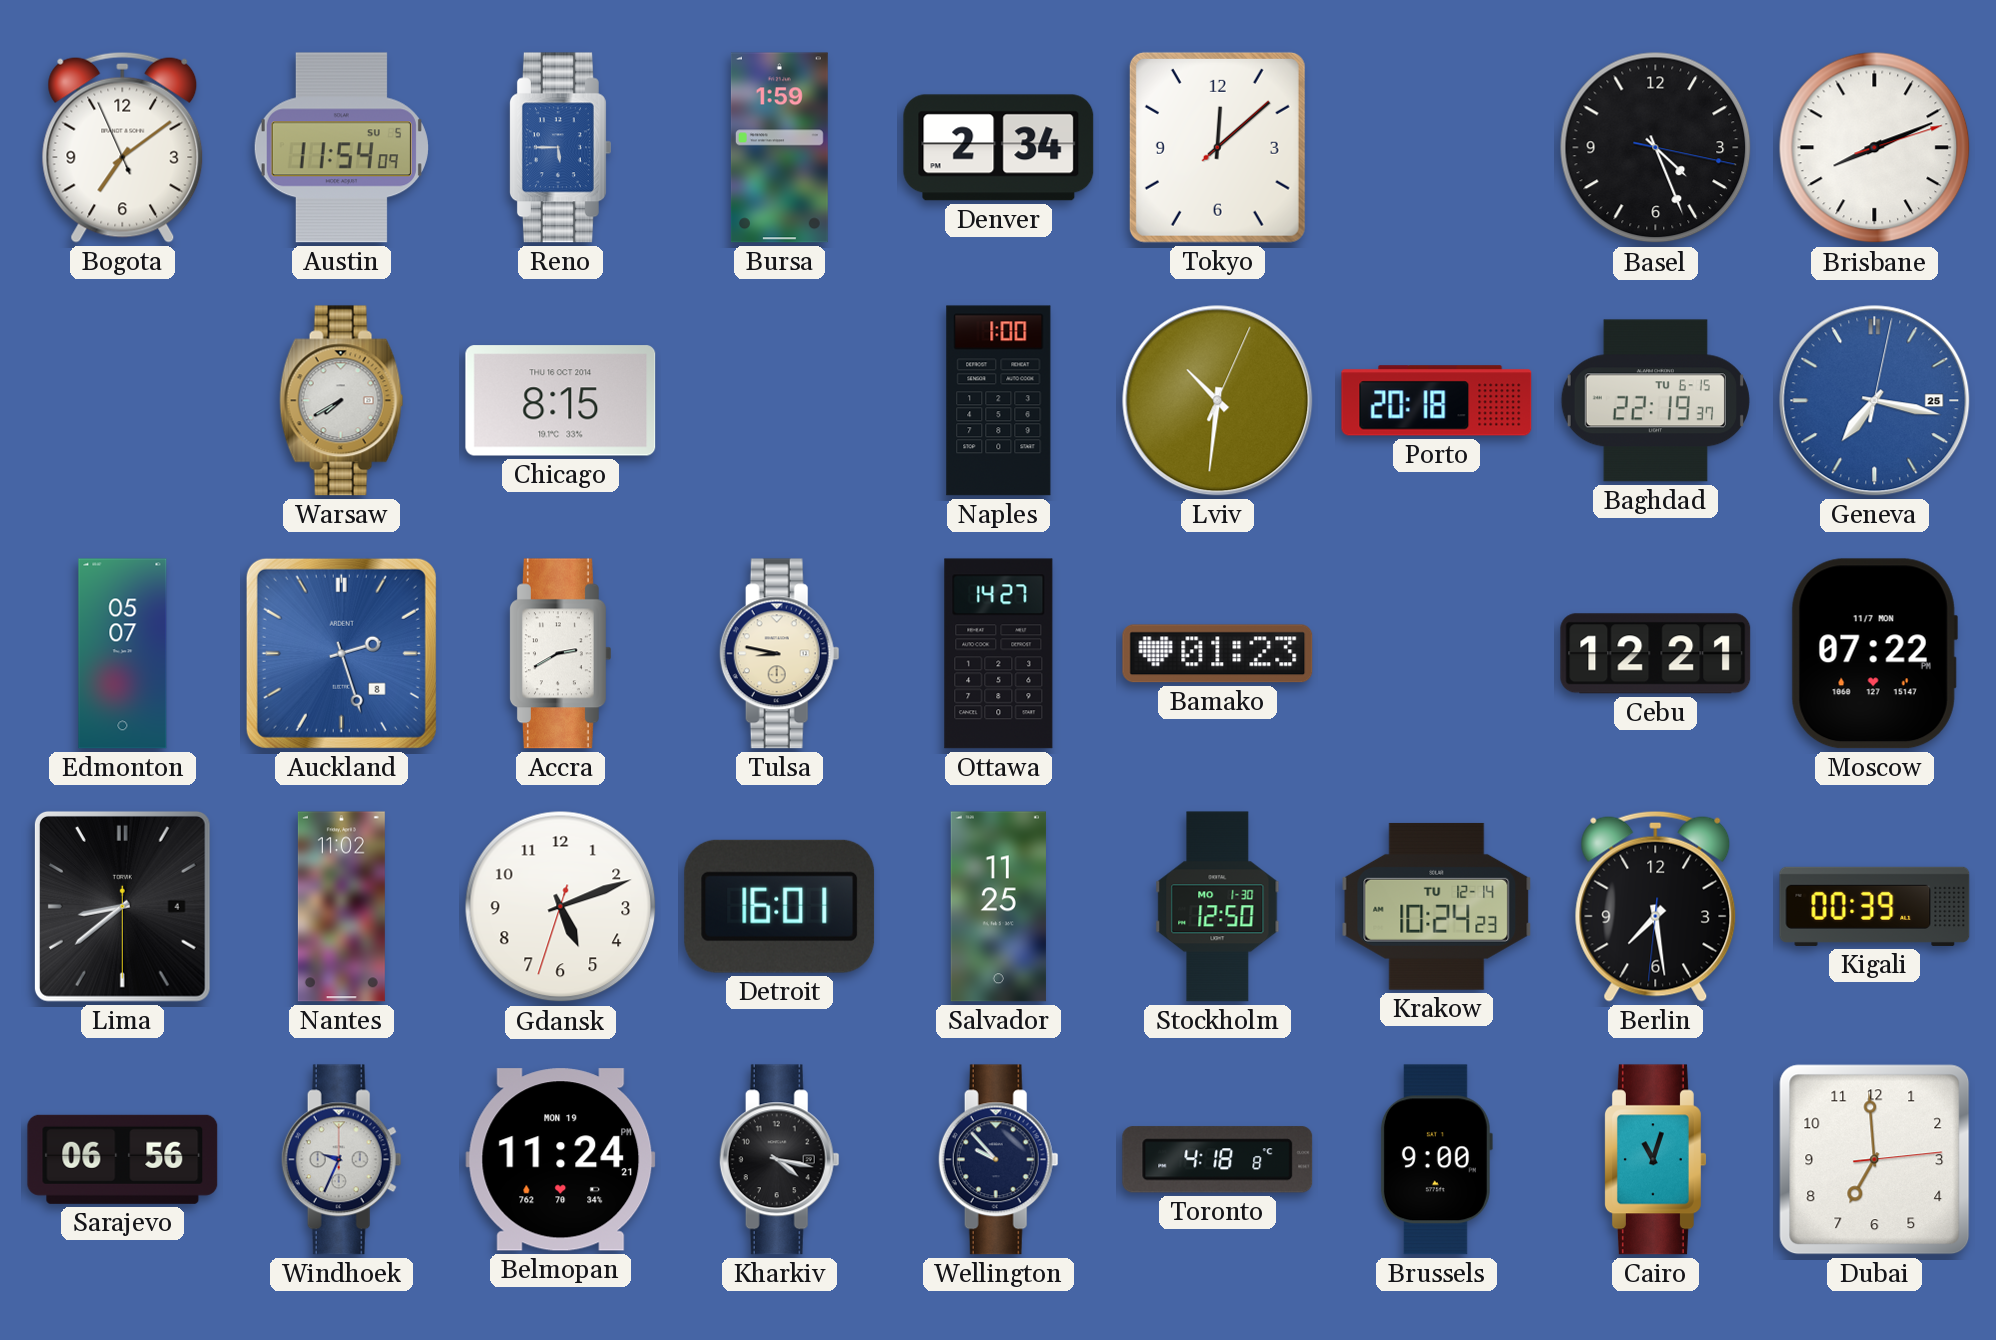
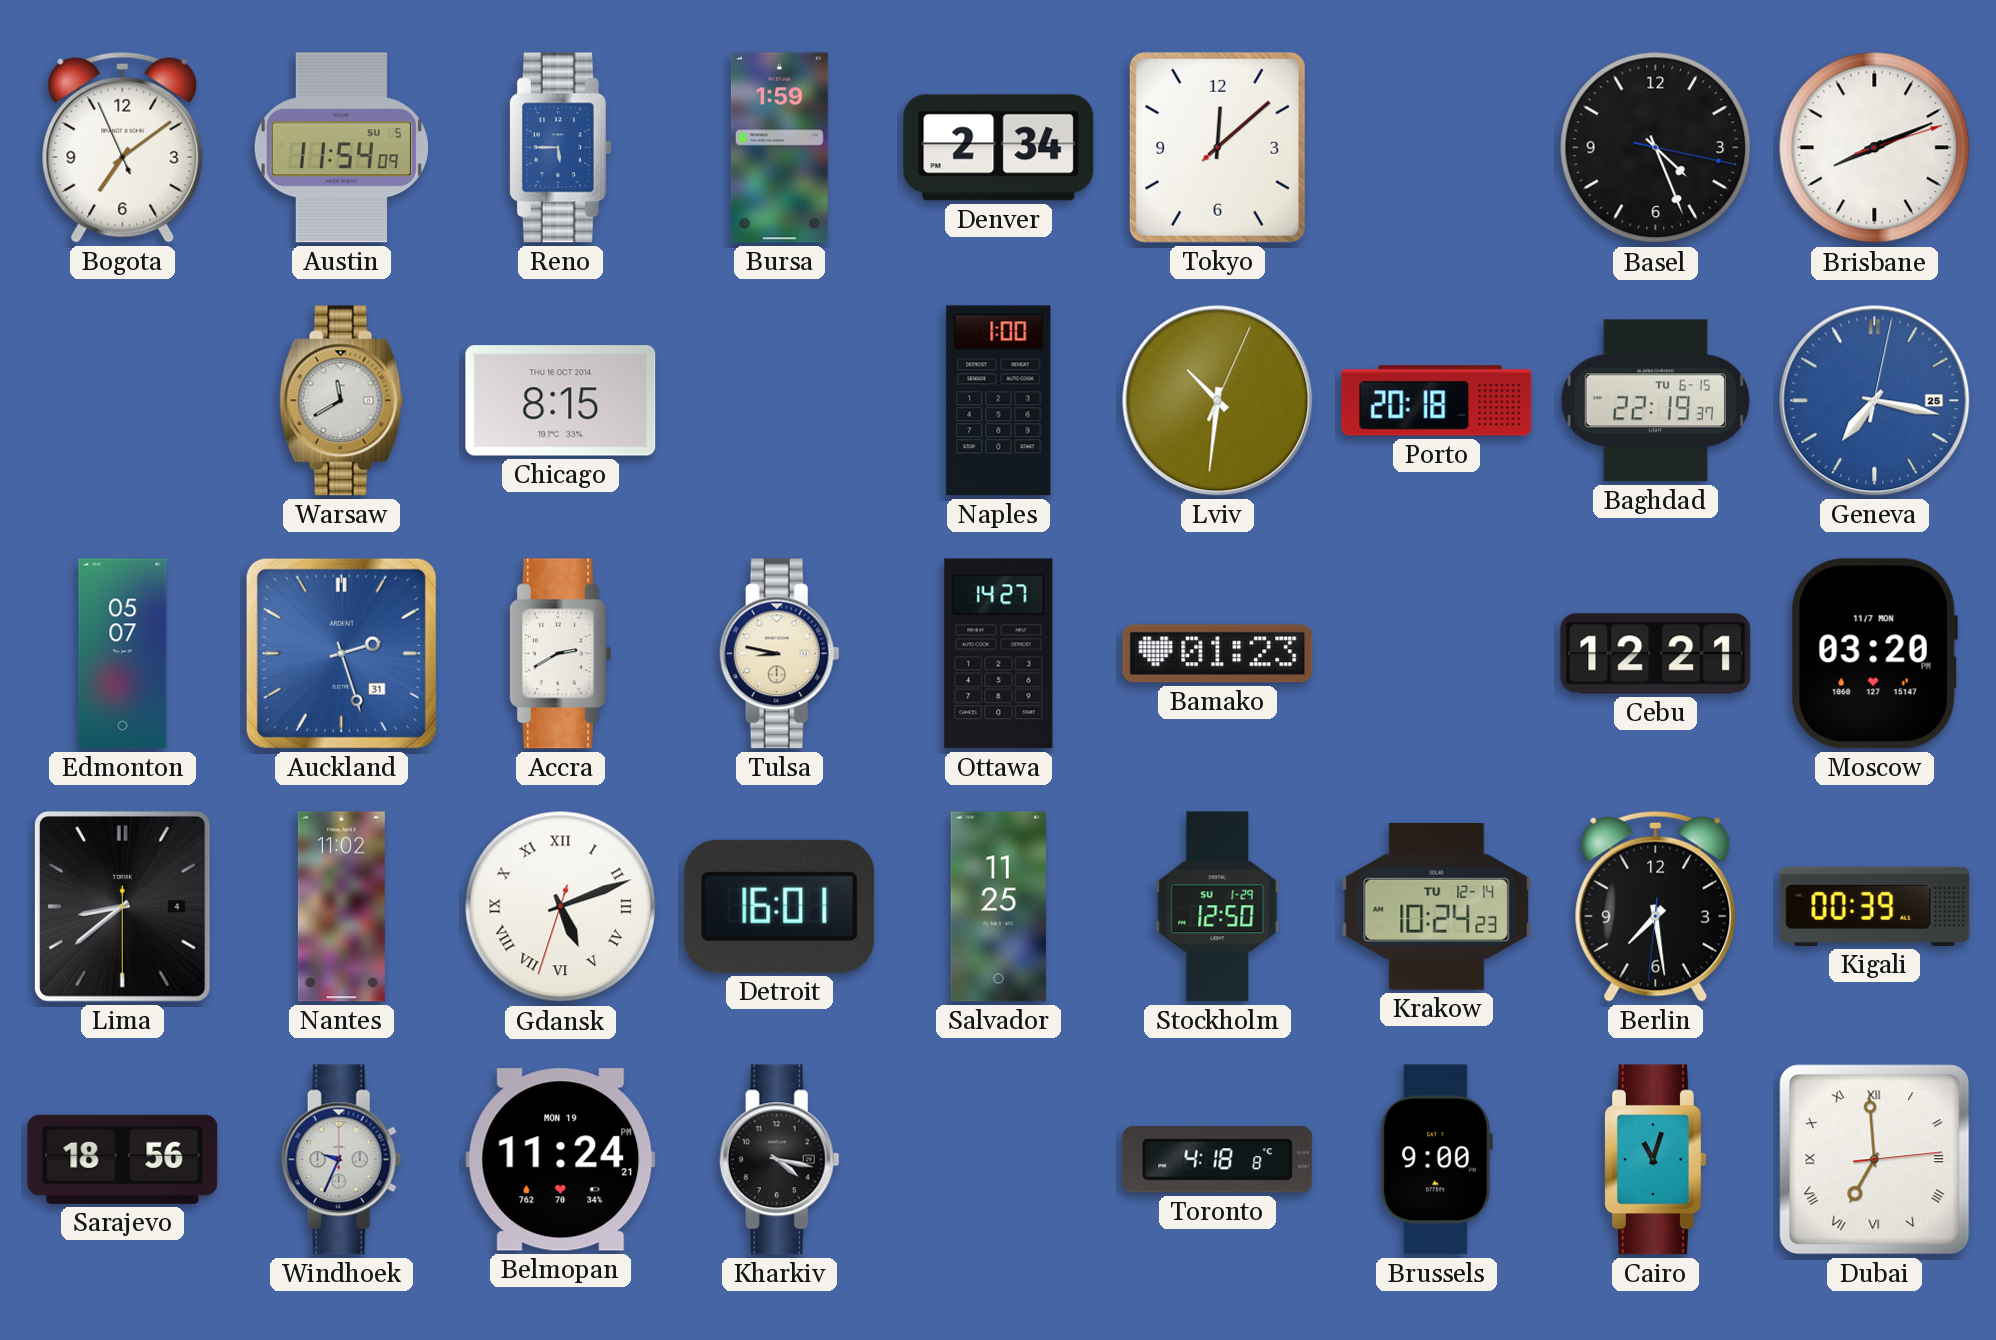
Warsaw: 7:40 -> 11:40 (342, 401)
Auckland date: 8 -> 31 (341, 653)
Moscow: 07:22 -> 03:20 (1874, 654)
Gdansk numerals: Arabic -> Roman (561, 907)
Stockholm date: MO 1-30 -> SU 1-29 (1218, 907)
Sarajevo: 06:56 -> 18:56 (123, 1159)
Wellington: 9:53 -> none (998, 1160)
Dubai numerals: Arabic -> Roman (1875, 1160)
